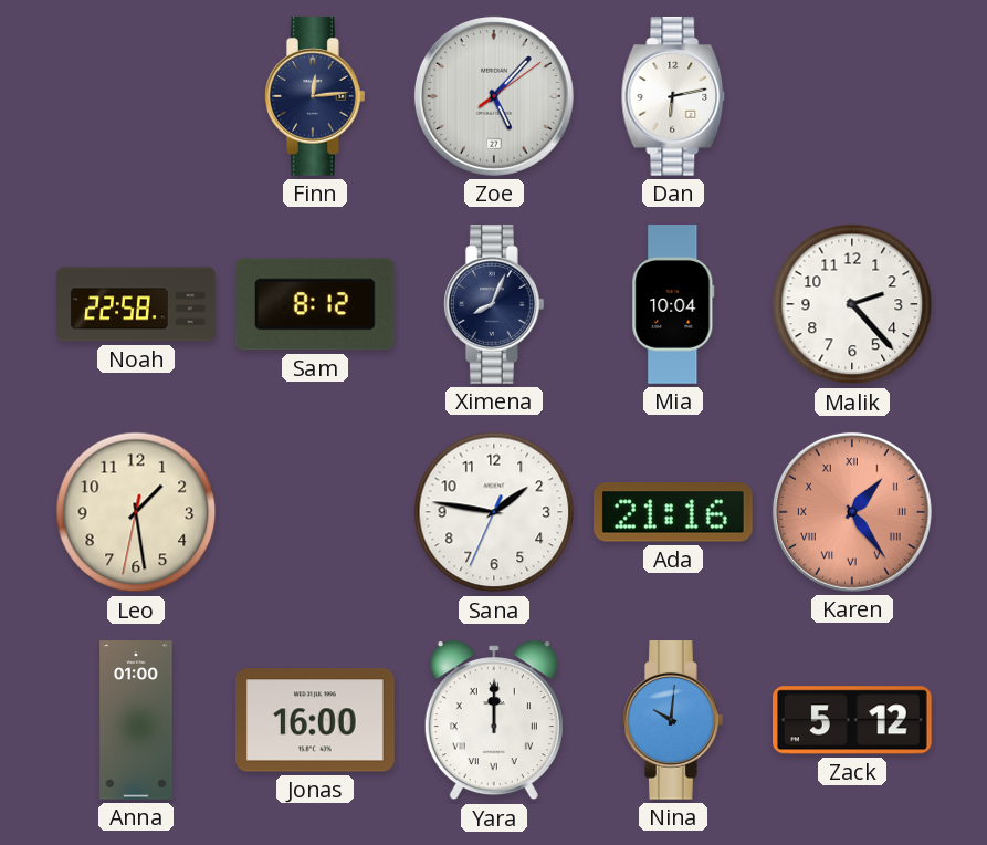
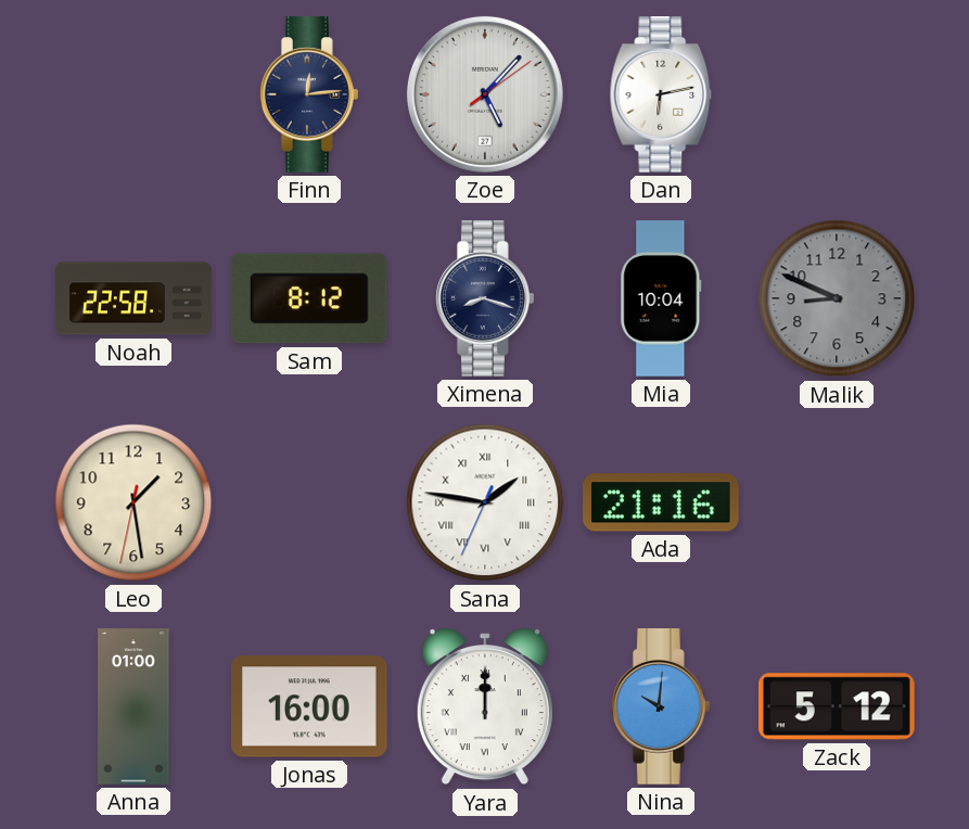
Ximena: 8:04 -> 8:18 (486, 298)
Malik: 2:23 -> 8:49 (837, 298)
Malik dial: white -> grey (837, 298)
Sana numerals: Arabic -> Roman (485, 502)
Karen: 1:24 -> none (852, 512)
